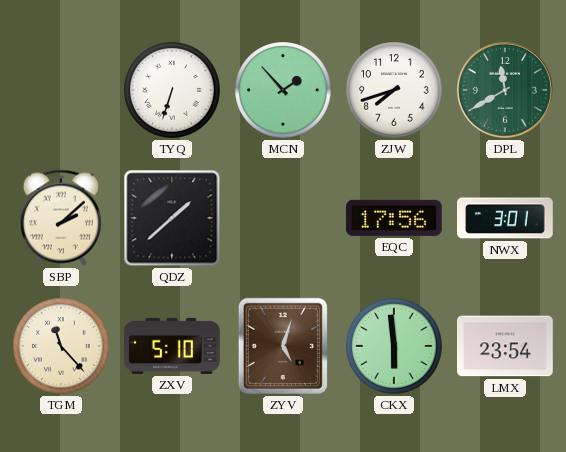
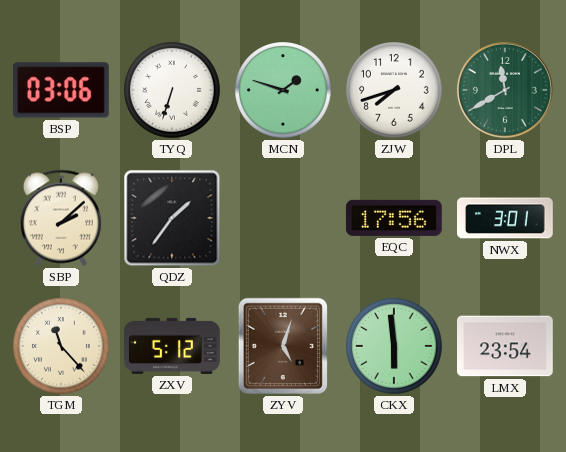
BSP: none -> 03:06 (61, 90)
MCN: 1:53 -> 1:48 (283, 90)
QDZ: 1:38 -> 1:36 (172, 218)
ZXV: 5:10 -> 5:12 (172, 346)
